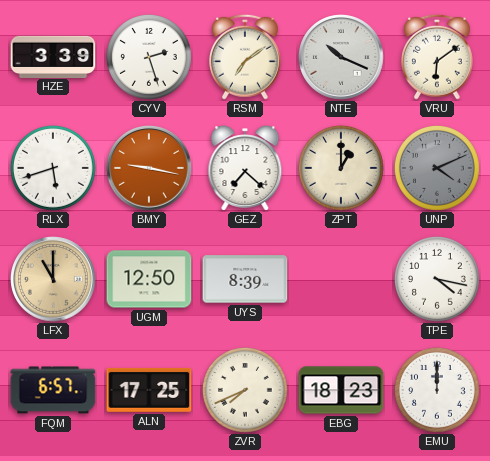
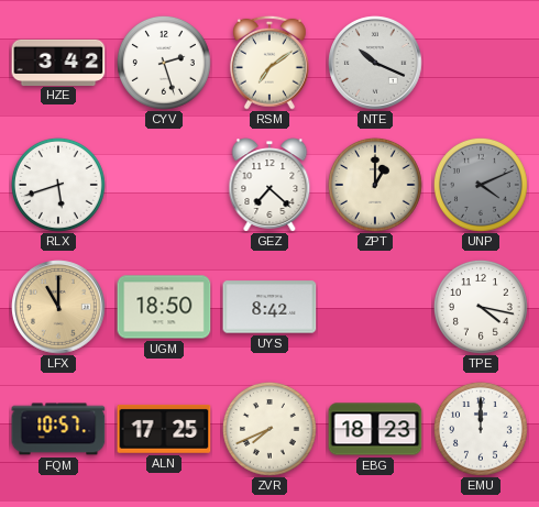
HZE: 3:39 -> 3:42 (58, 62)
VRU: 6:09 -> none (437, 57)
BMY: 9:17 -> none (149, 168)
UGM: 12:50 -> 18:50 (164, 307)
UYS: 8:39 -> 8:42 (269, 307)
FQM: 6:57 -> 10:57 (58, 429)
